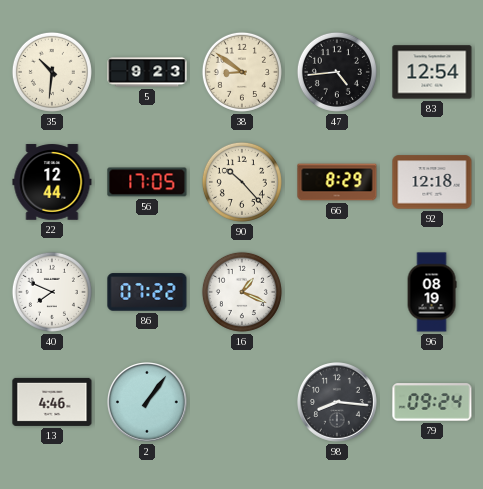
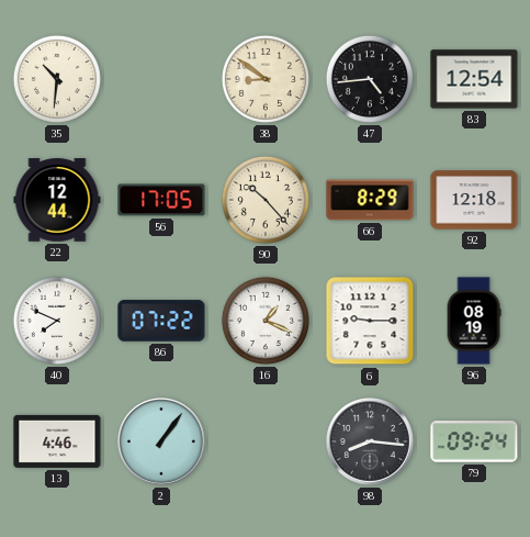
5: 9:23 -> none (147, 72)
6: none -> 9:15 (370, 321)
